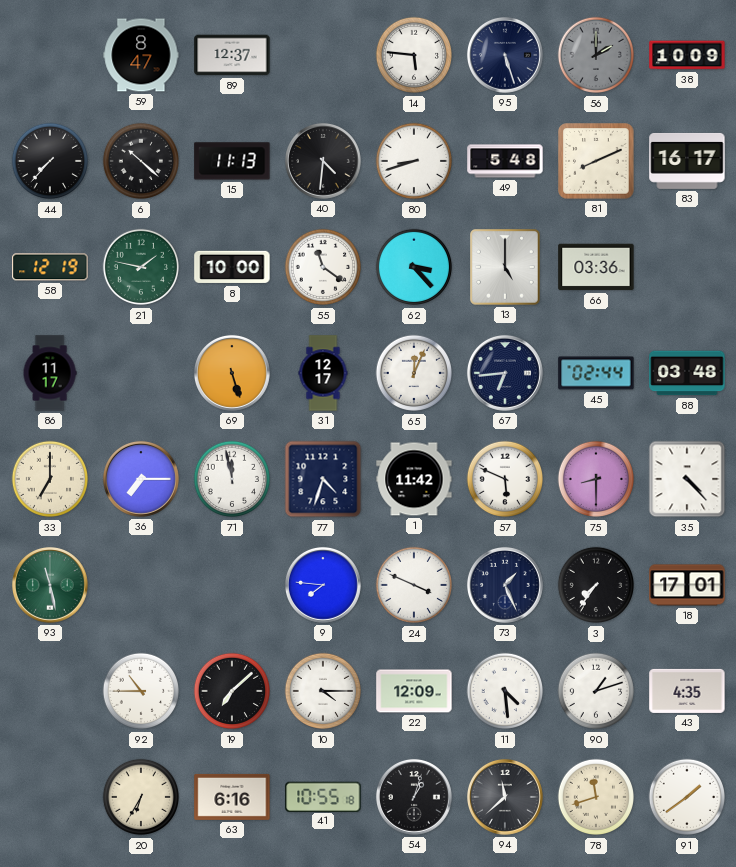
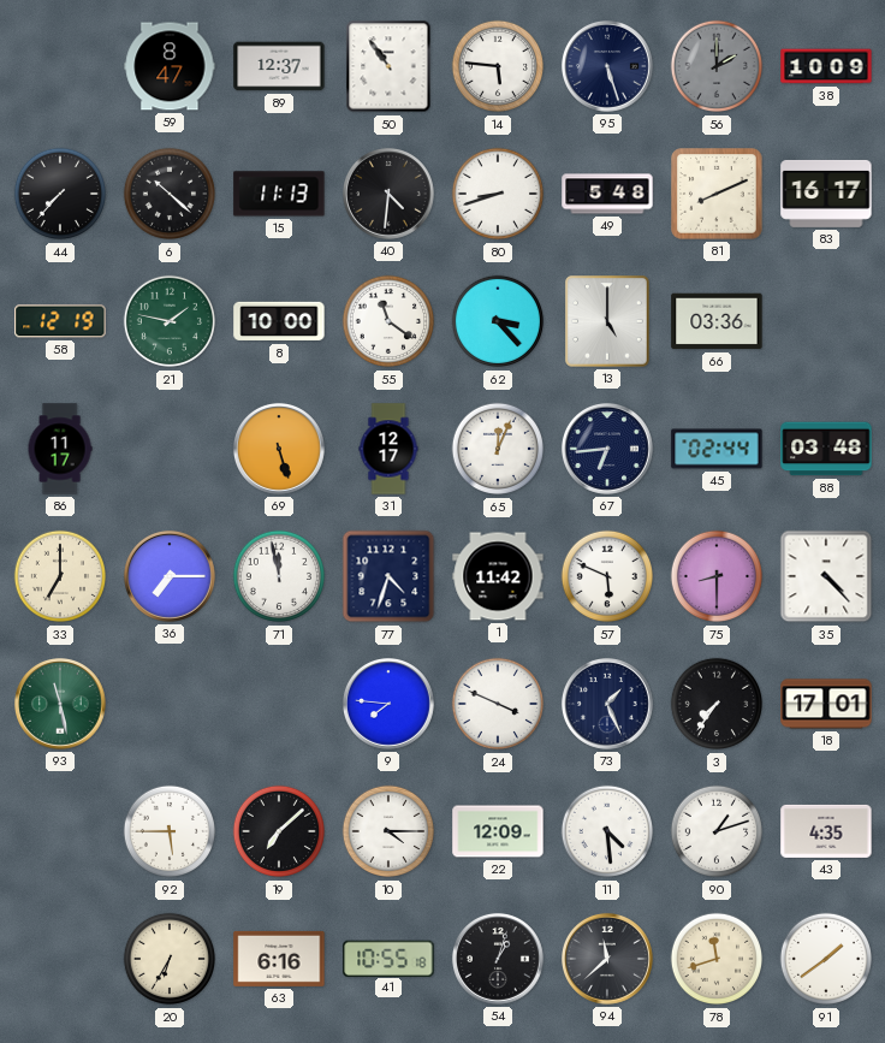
50: none -> 10:54 (388, 66)
92: 10:45 -> 5:45 (170, 831)
